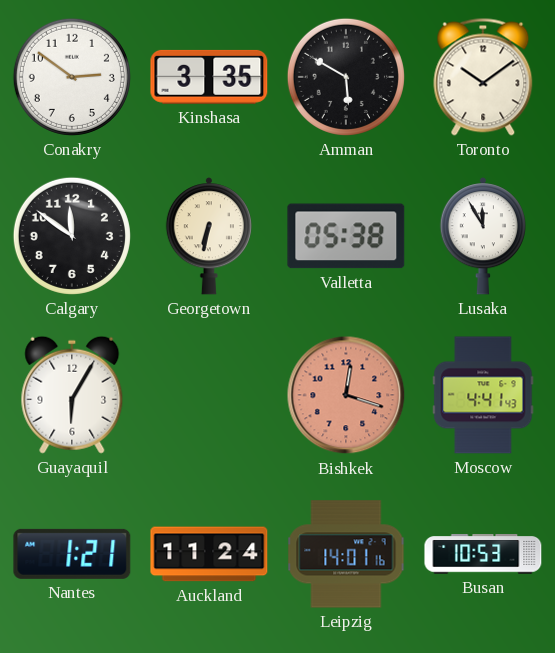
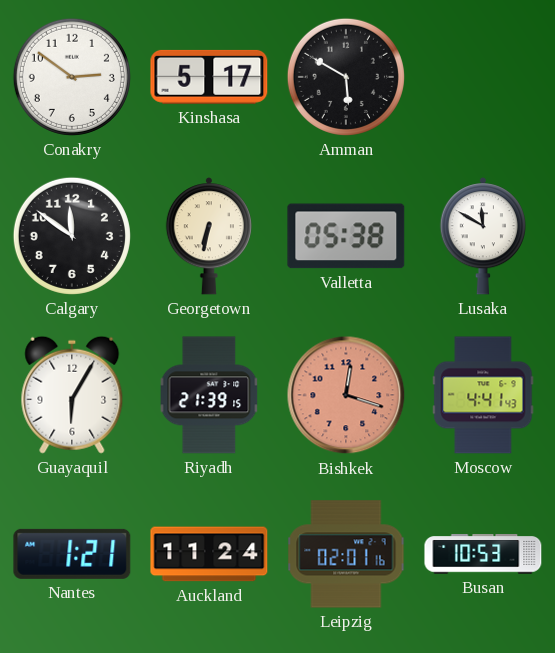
Kinshasa: 3:35 -> 5:17 (209, 77)
Toronto: 10:09 -> none (483, 77)
Lusaka: 11:55 -> 11:50 (483, 236)
Riyadh: none -> 21:39 (209, 395)
Leipzig: 14:01 -> 02:01 (346, 554)
